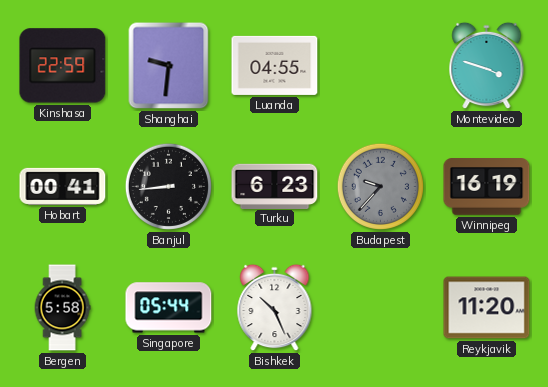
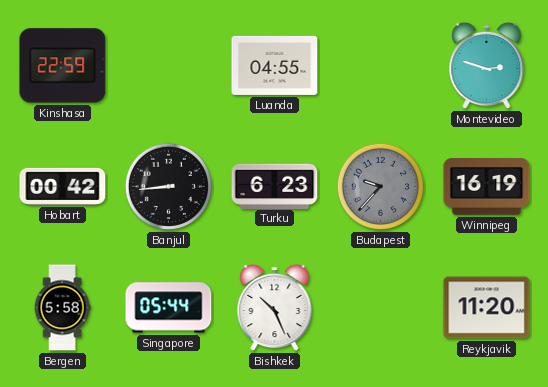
Shanghai: 9:31 -> none (169, 66)
Montevideo: 3:48 -> 2:48 (487, 66)
Hobart: 00:41 -> 00:42 (63, 186)
